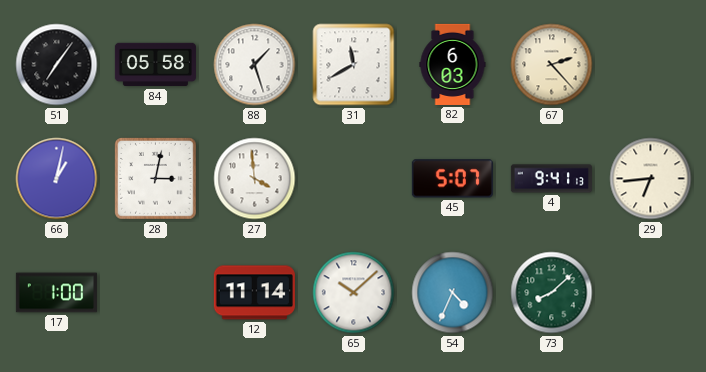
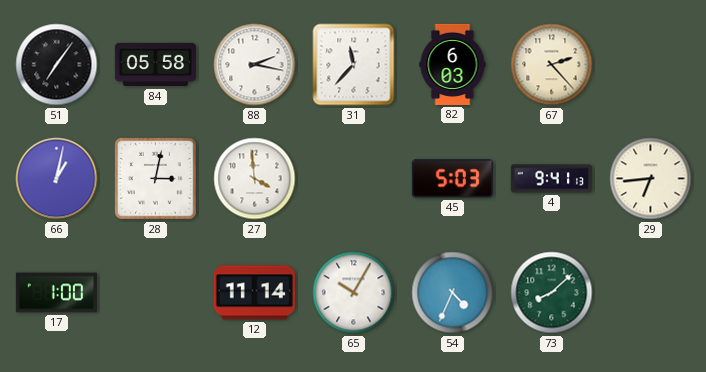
88: 1:27 -> 2:17 (255, 65)
31: 11:40 -> 11:37 (354, 65)
45: 5:07 -> 5:03 (452, 179)
65: 10:08 -> 10:05 (354, 293)
